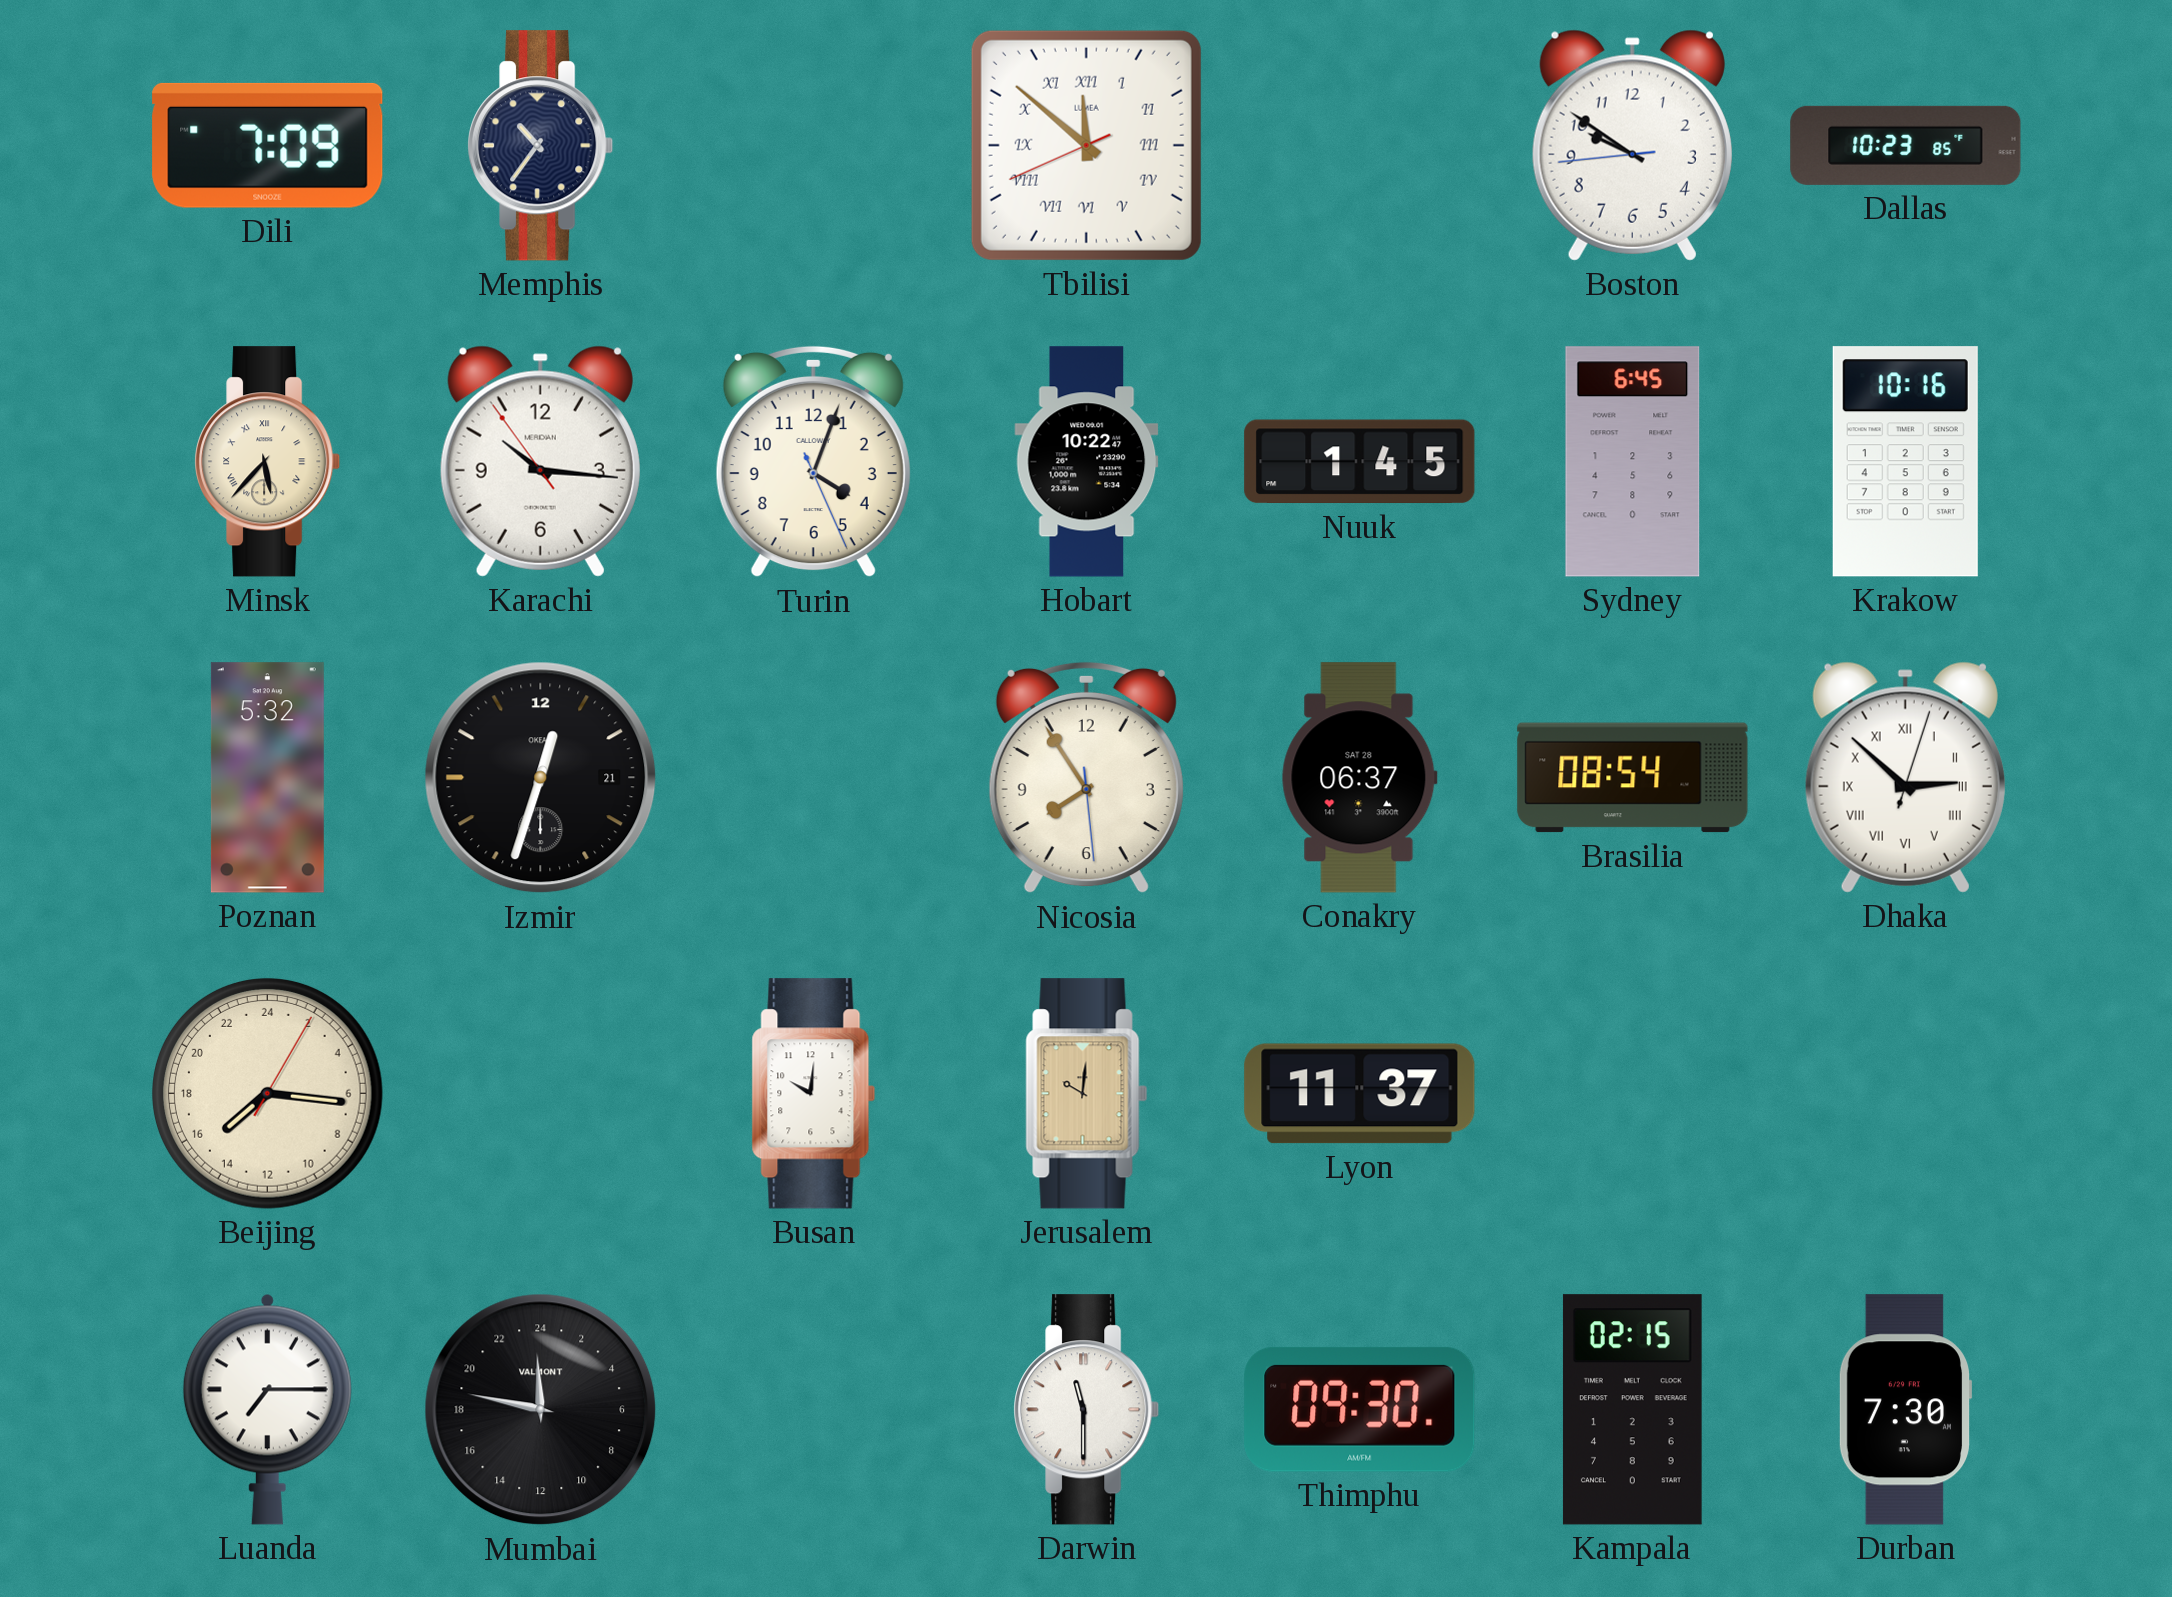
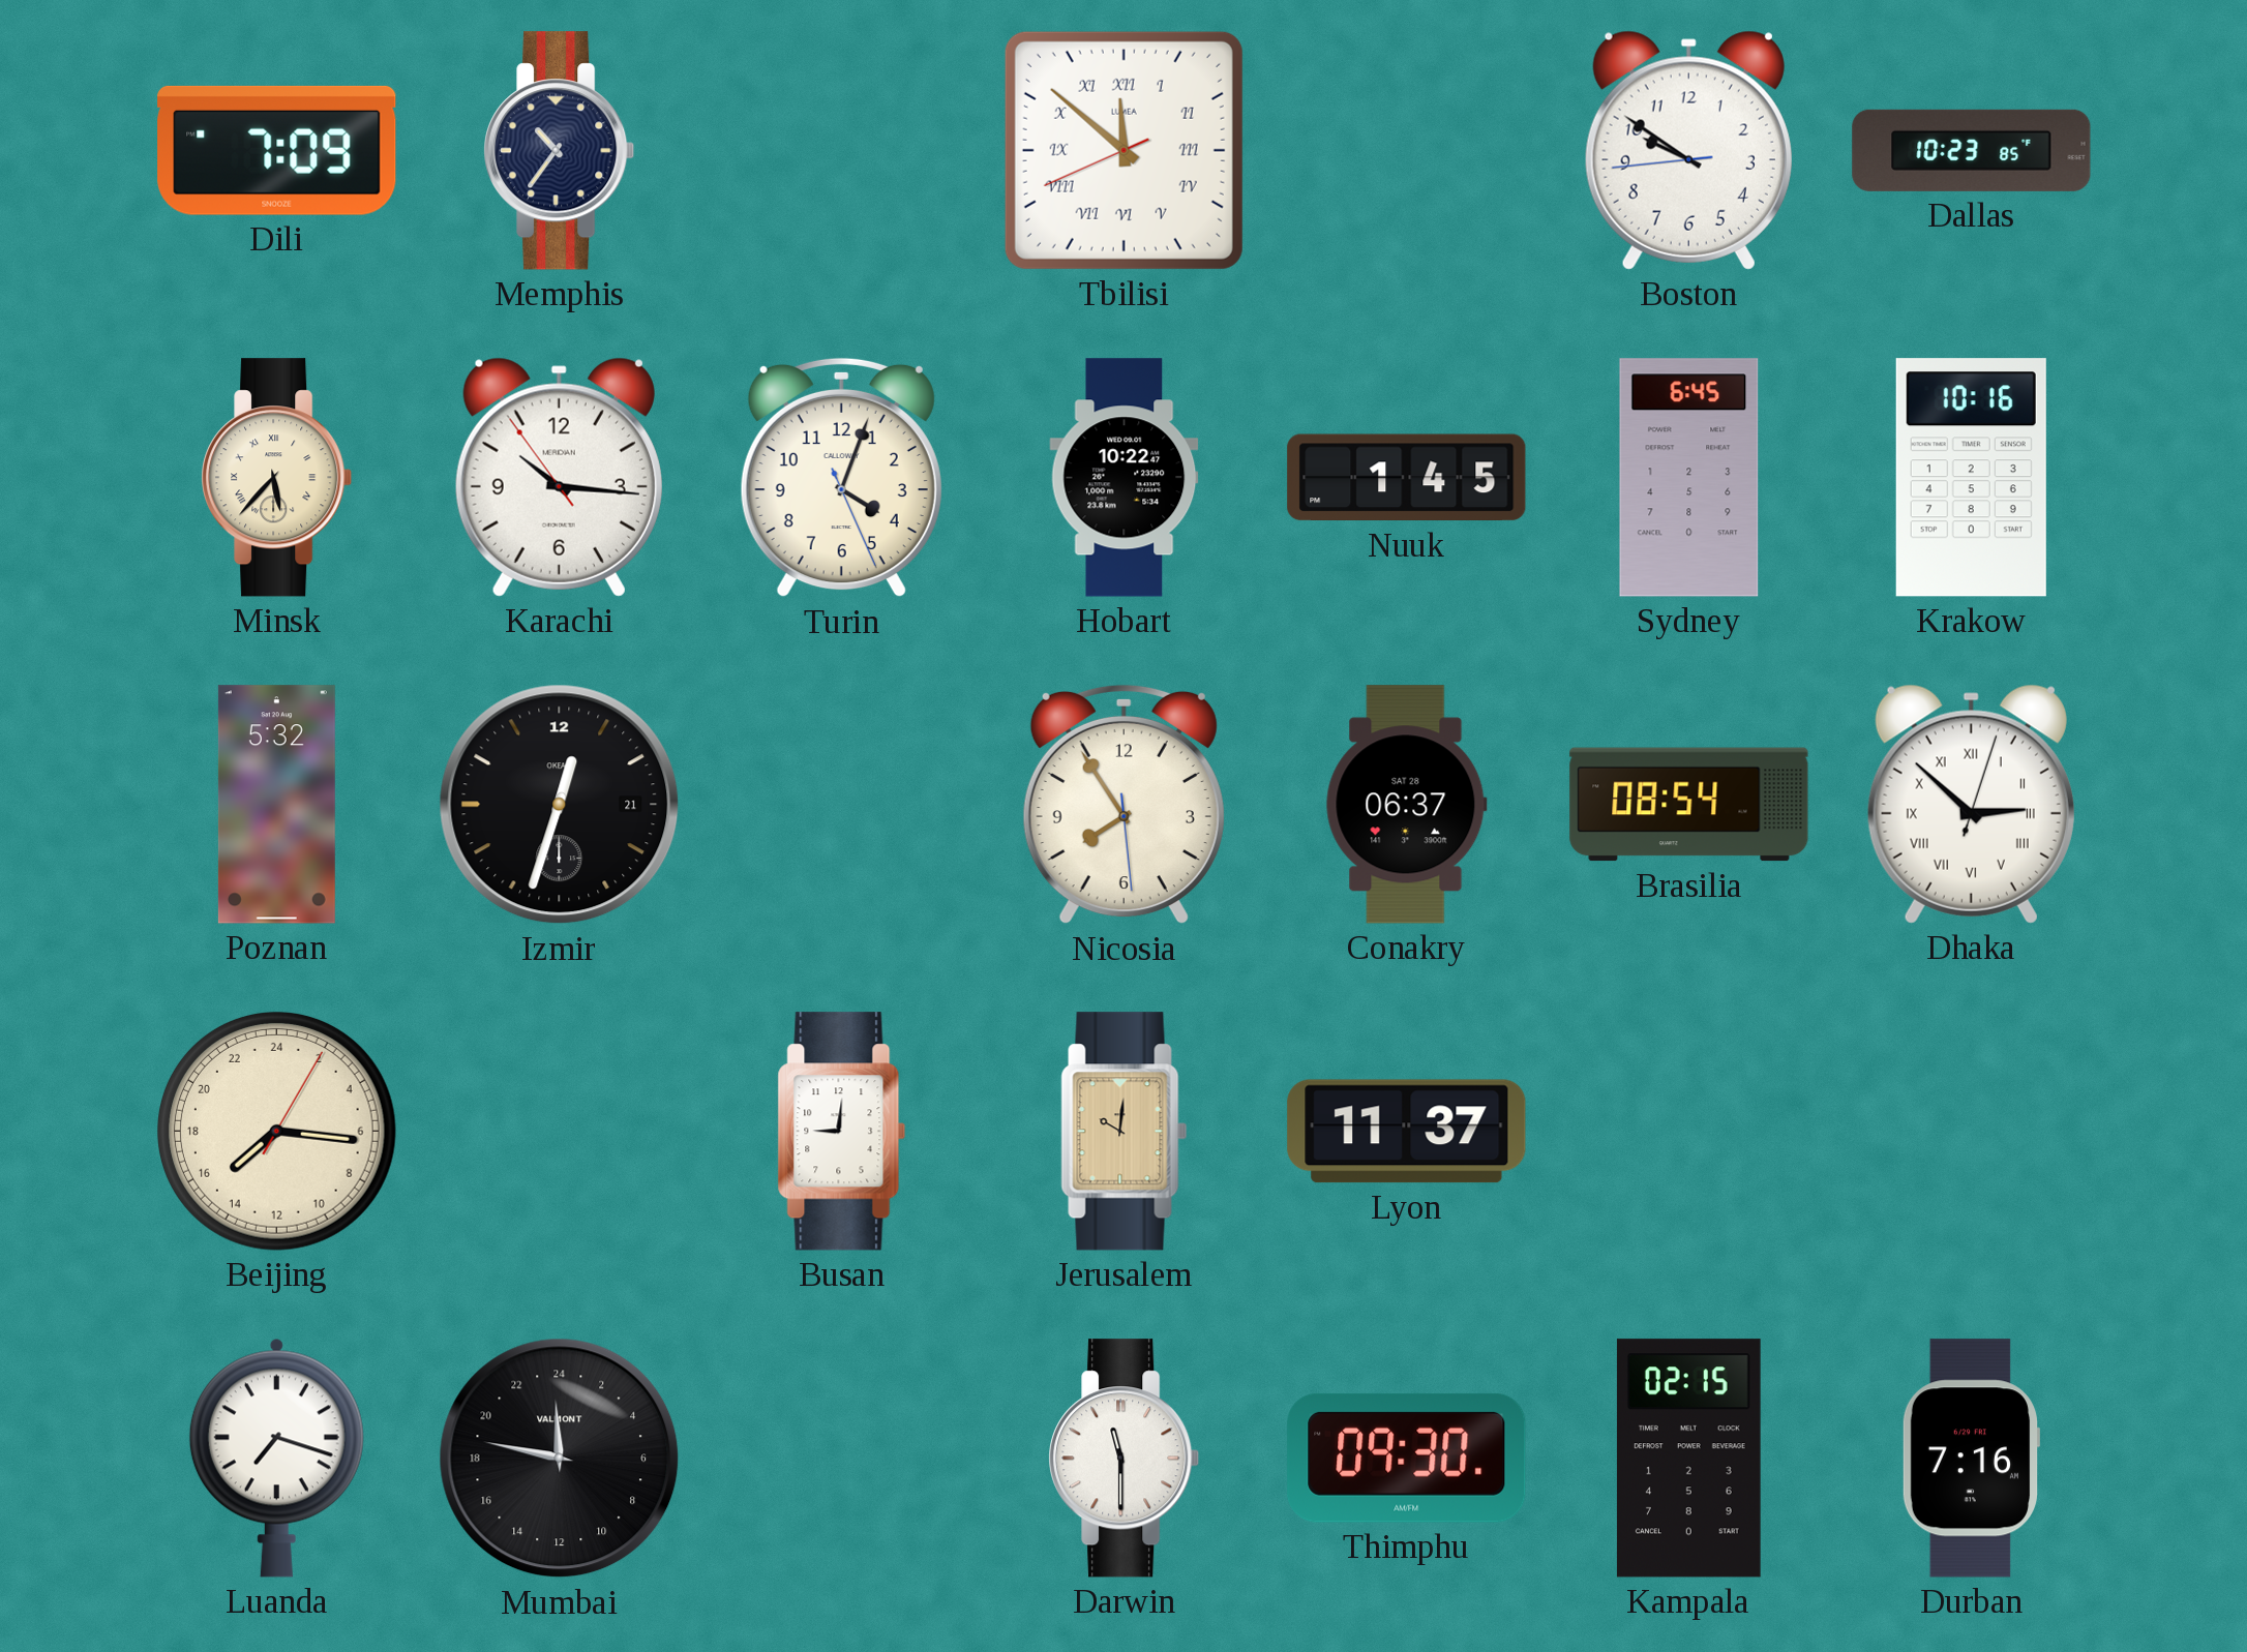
Busan: 10:01 -> 9:01 (842, 1132)
Luanda: 7:15 -> 7:18 (276, 1458)
Durban: 7:30 -> 7:16 (1970, 1459)
